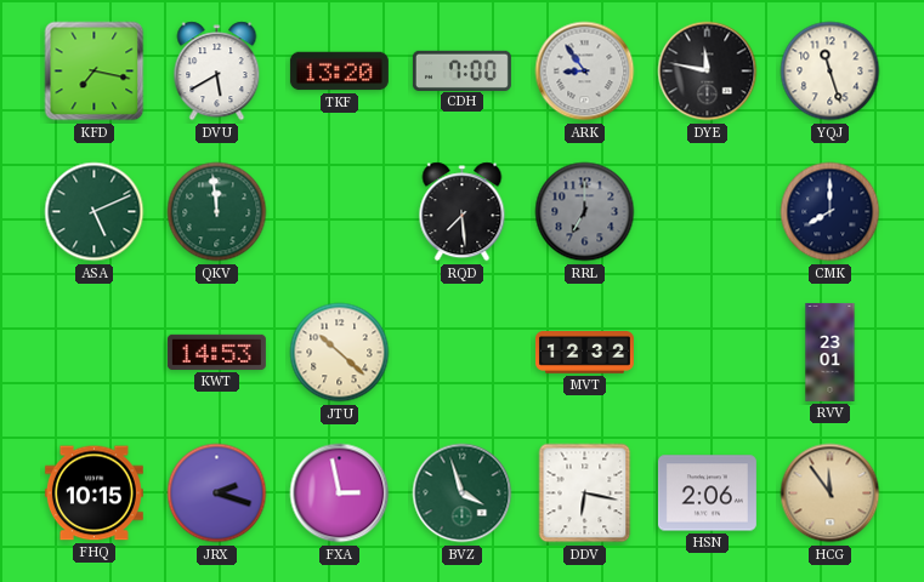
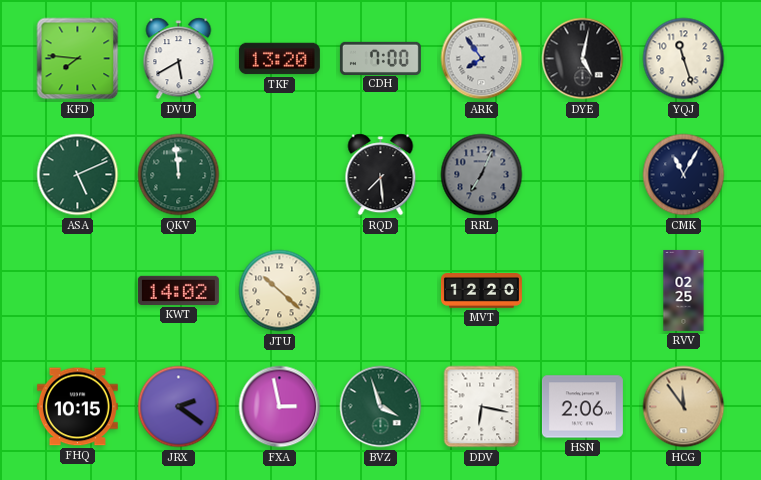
KFD: 7:17 -> 7:46 (78, 59)
ARK: 8:54 -> 7:54 (482, 59)
DYE: 11:47 -> 5:02 (583, 59)
RRL: 7:00 -> 7:04 (482, 175)
CMK: 8:00 -> 11:05 (684, 175)
KWT: 14:53 -> 14:02 (178, 290)
MVT: 12:32 -> 12:20 (481, 291)
RVV: 23:01 -> 02:25 (684, 290)
JRX: 2:18 -> 2:21 (179, 407)
